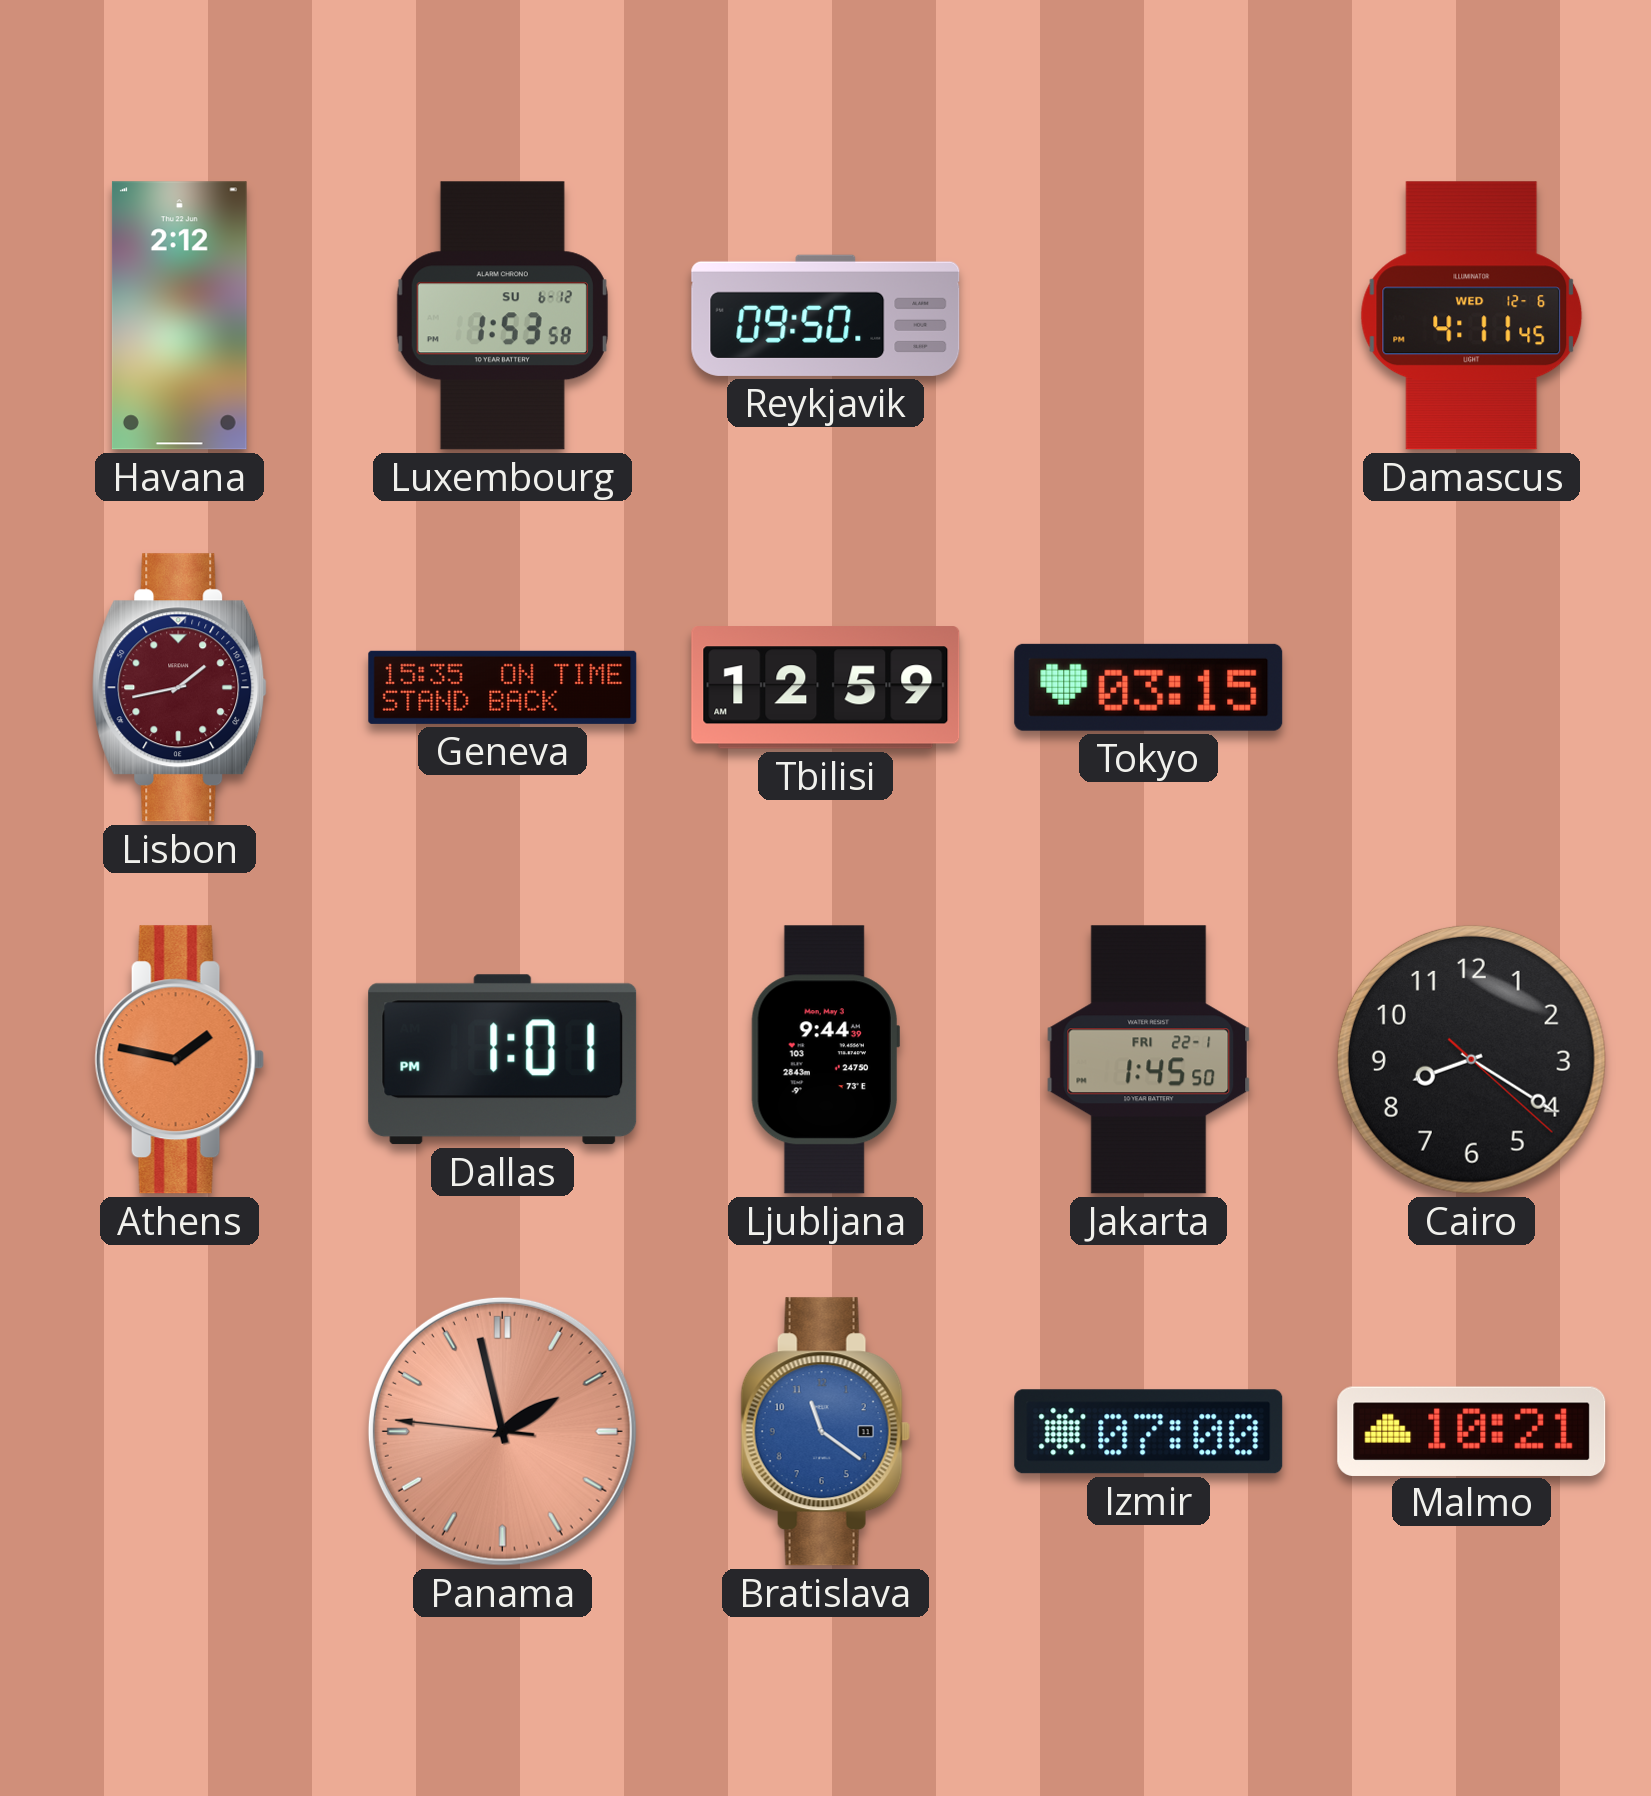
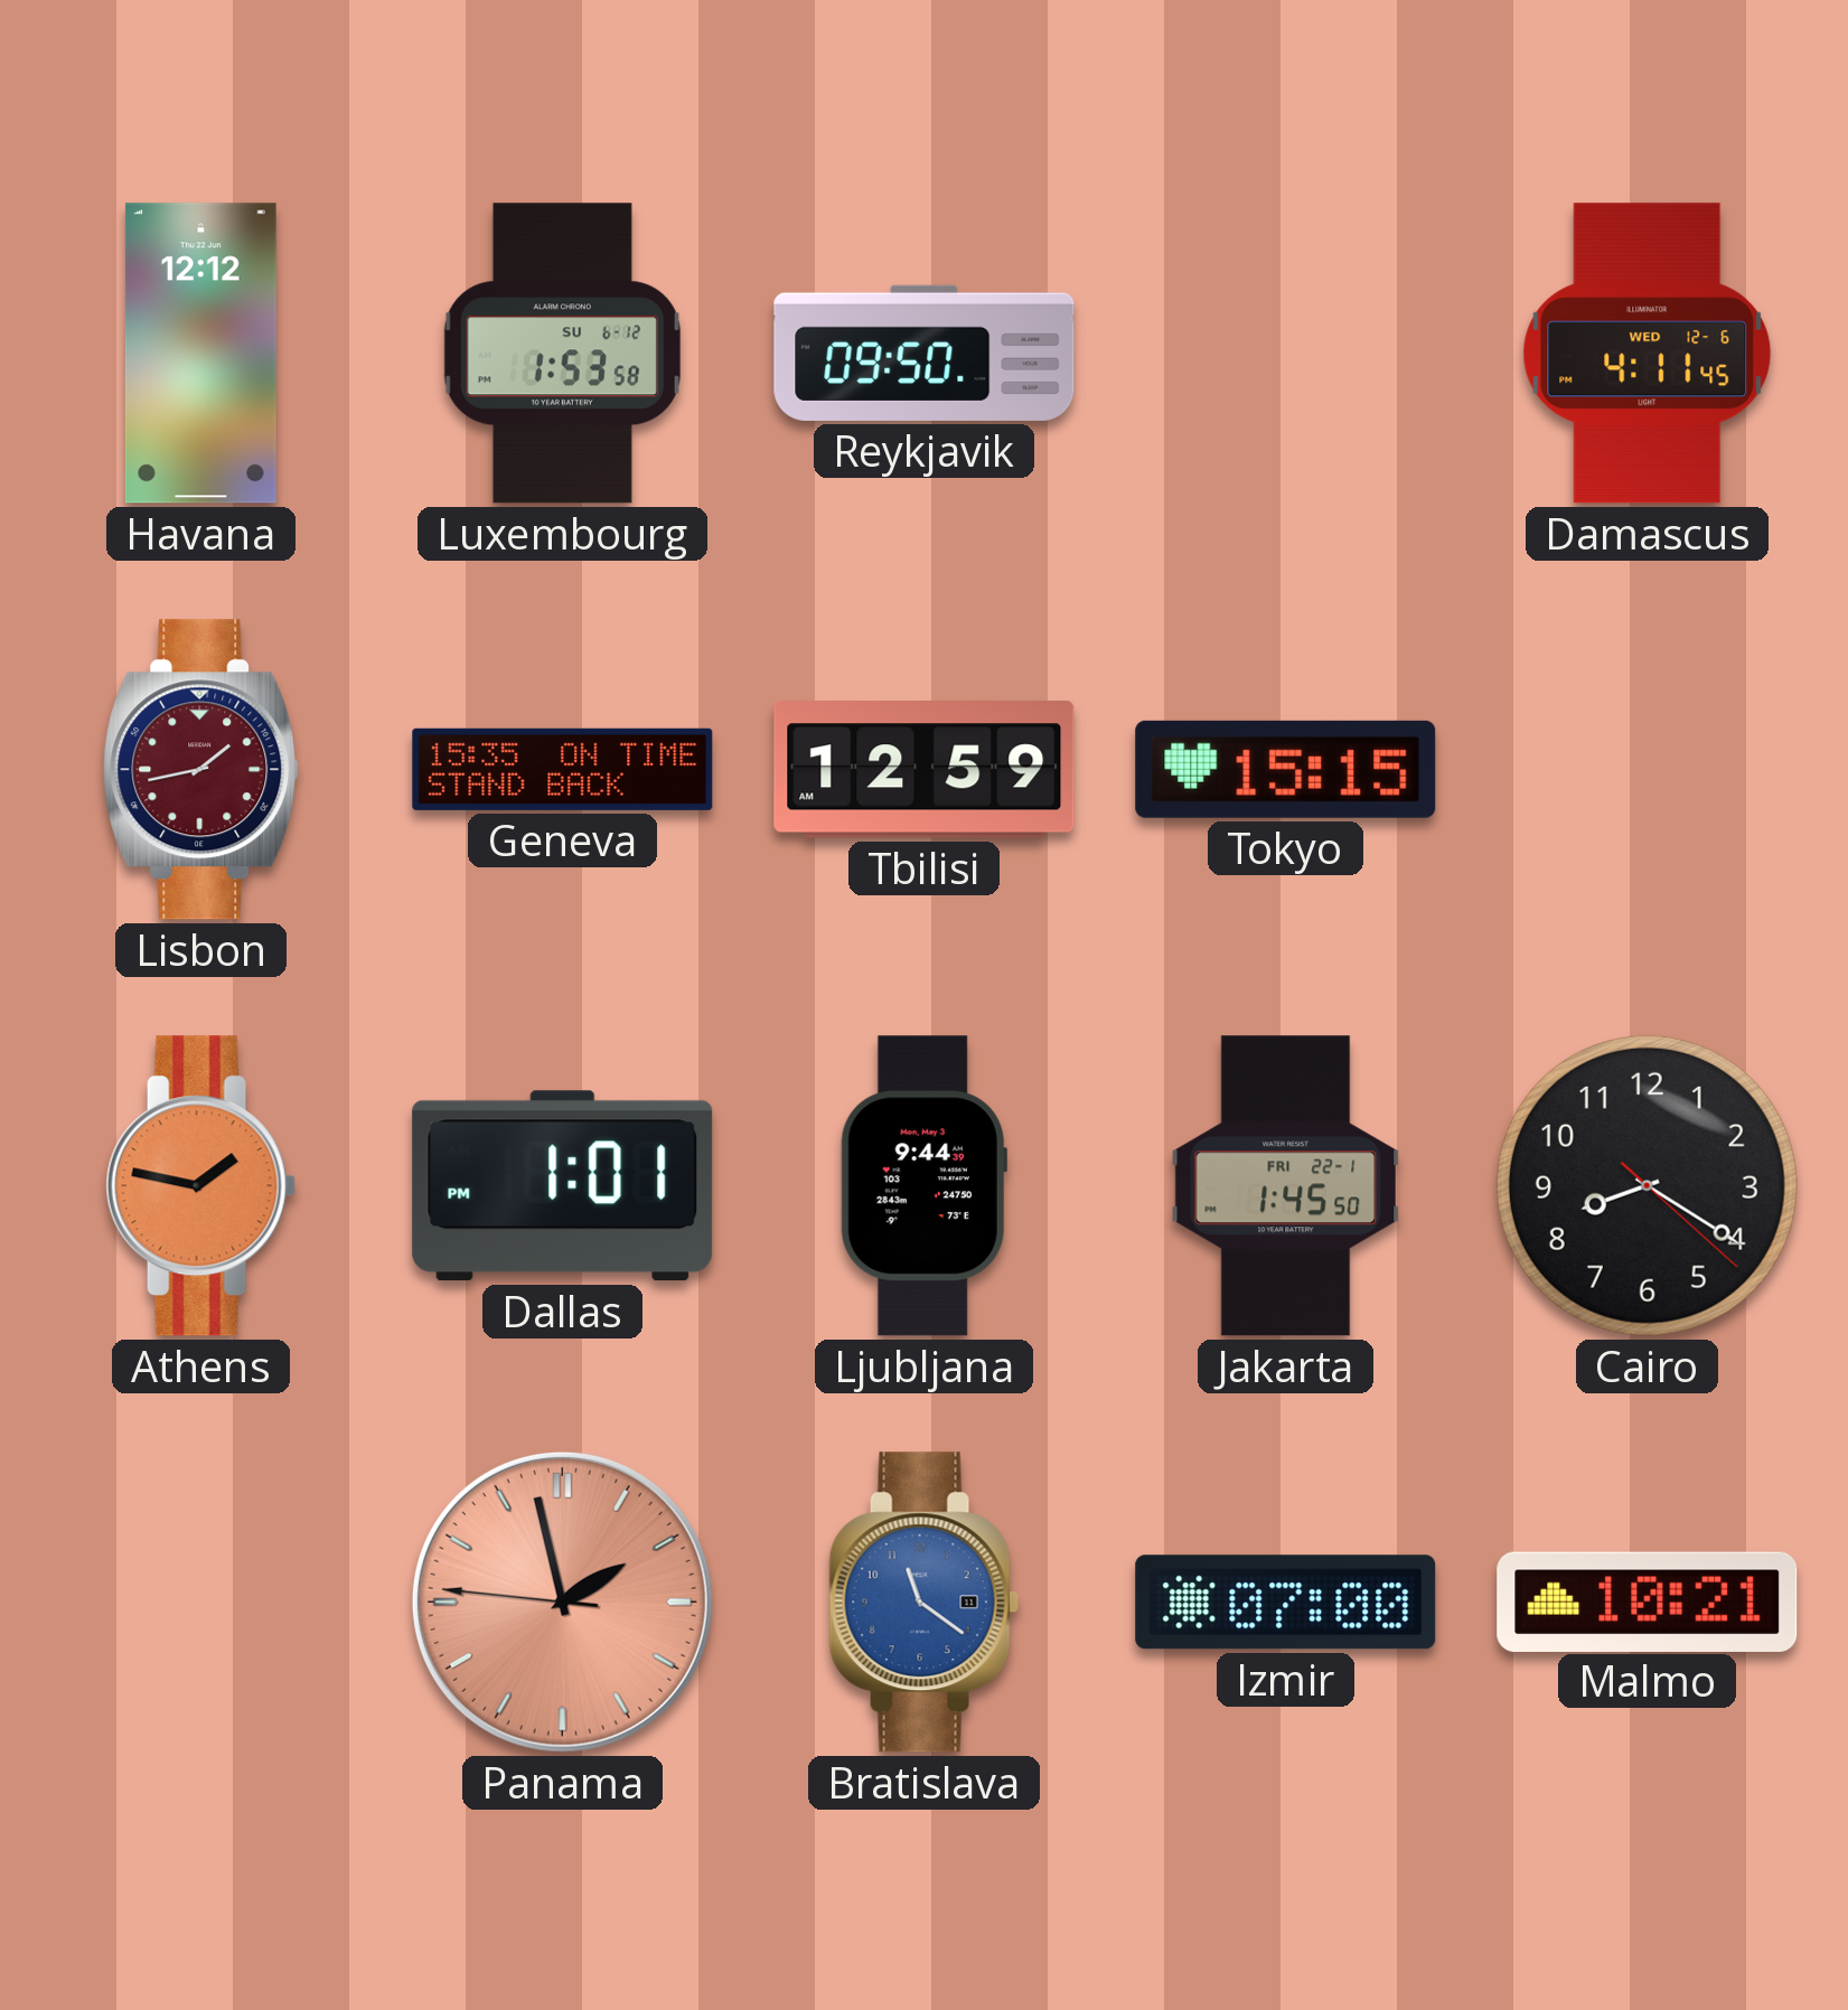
Havana: 2:12 -> 12:12 (200, 354)
Tokyo: 03:15 -> 15:15 (1286, 769)
